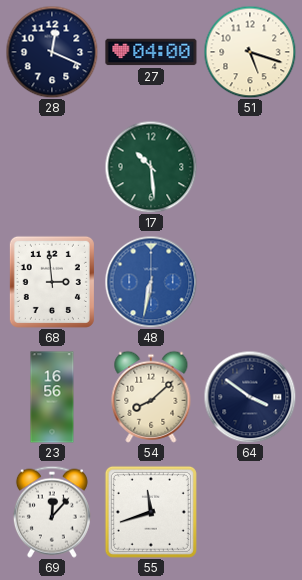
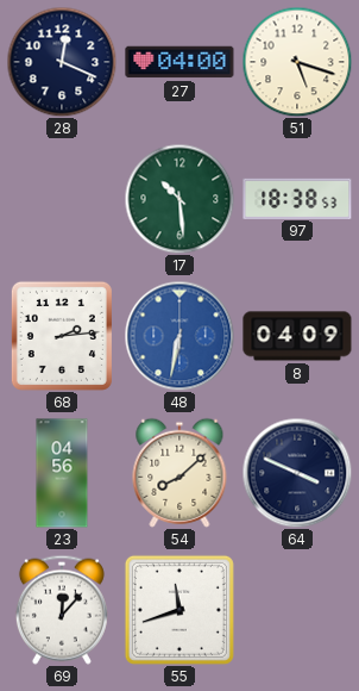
97: none -> 18:38 (297, 198)
68: 2:59 -> 2:14 (62, 336)
8: none -> 04:09 (297, 336)
23: 16:56 -> 04:56 (62, 473)
64: 3:51 -> 3:49 (297, 473)
